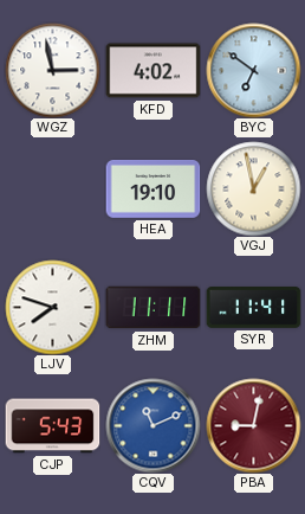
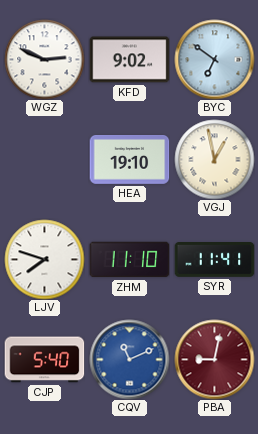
WGZ: 2:58 -> 2:49 (44, 59)
KFD: 4:02 -> 9:02 (129, 60)
ZHM: 11:11 -> 11:10 (129, 260)
CJP: 5:43 -> 5:40 (44, 360)
